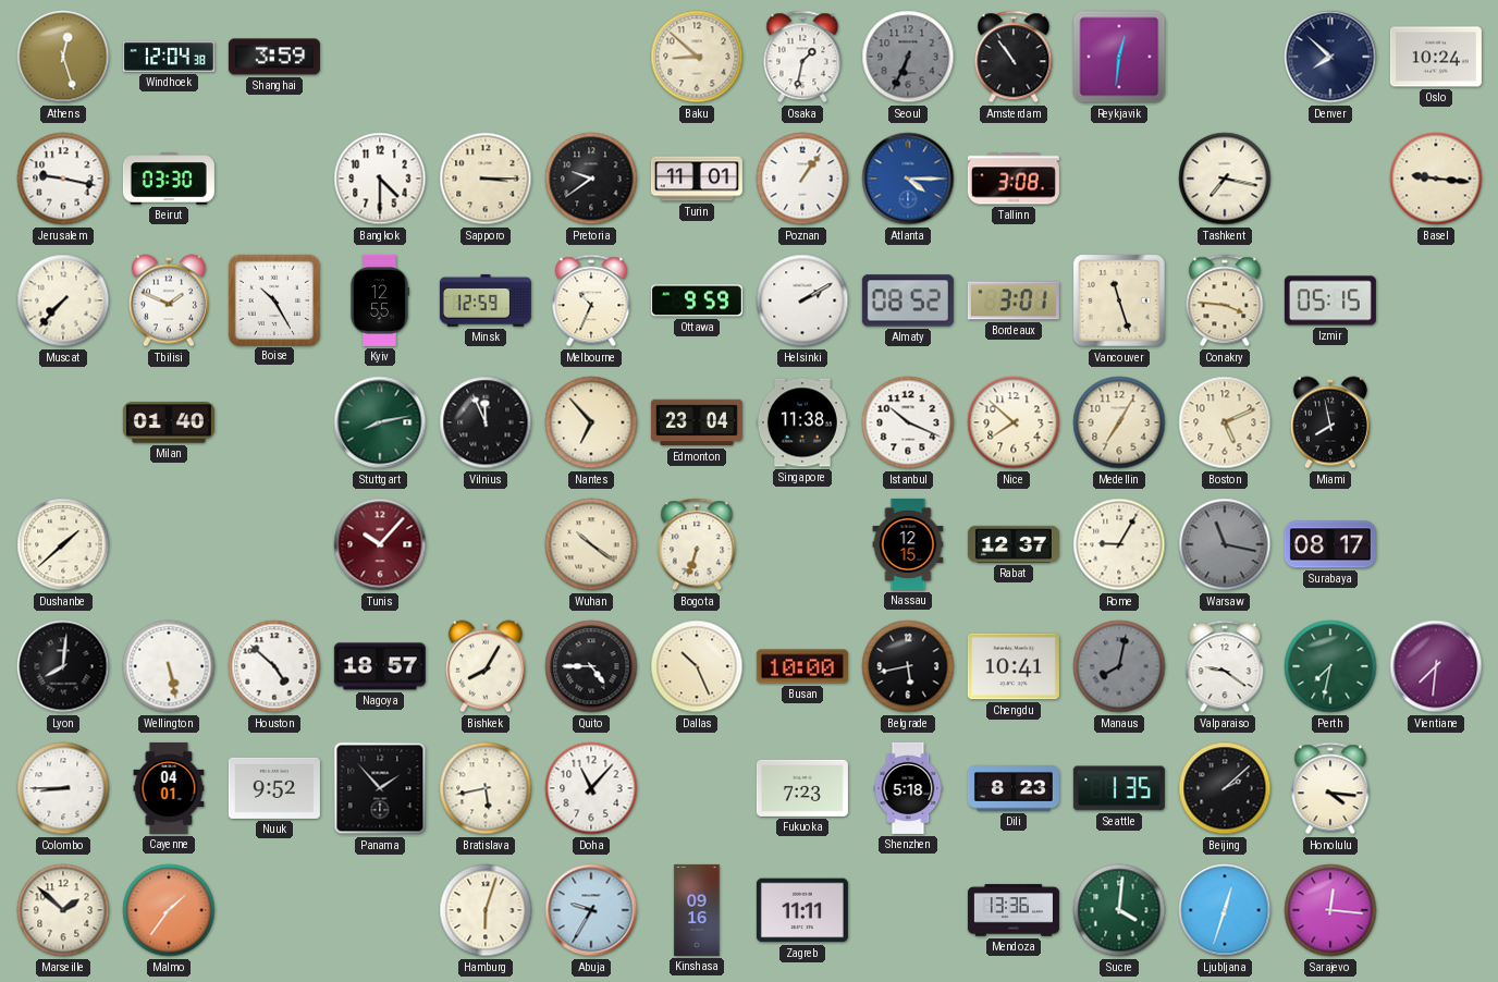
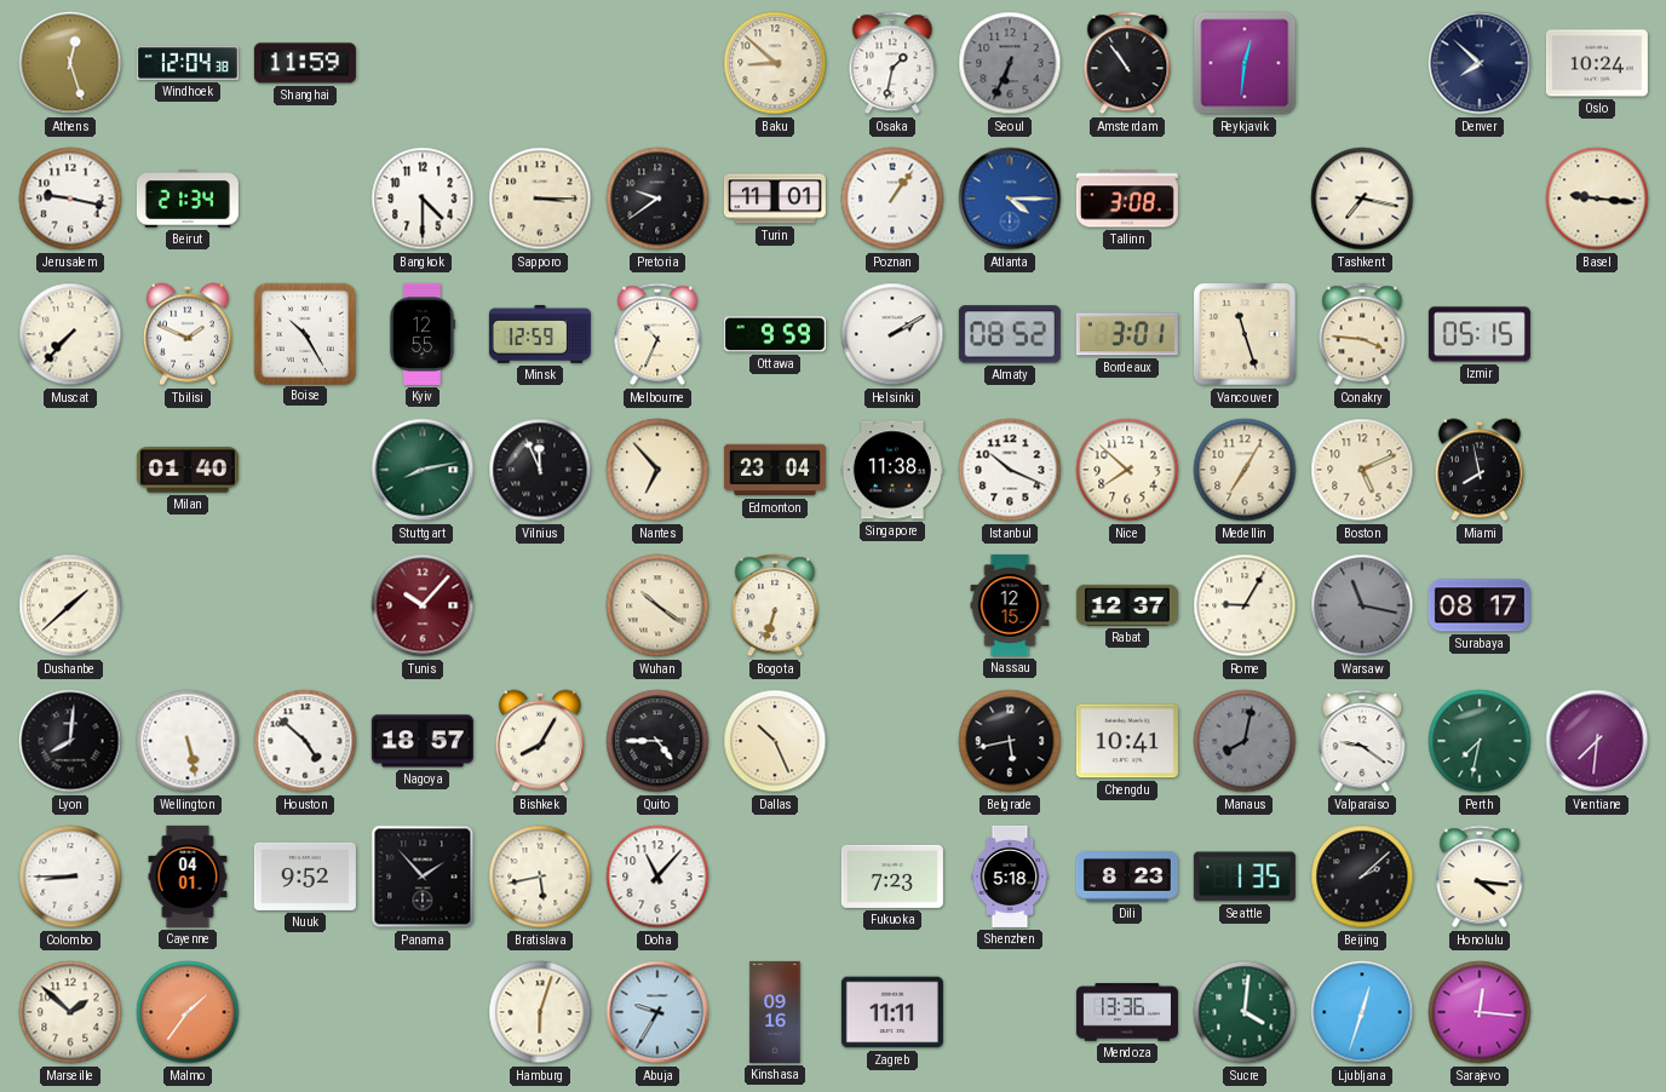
Shanghai: 3:59 -> 11:59 (305, 63)
Beirut: 03:30 -> 21:34 (188, 199)
Busan: 10:00 -> none (802, 666)
